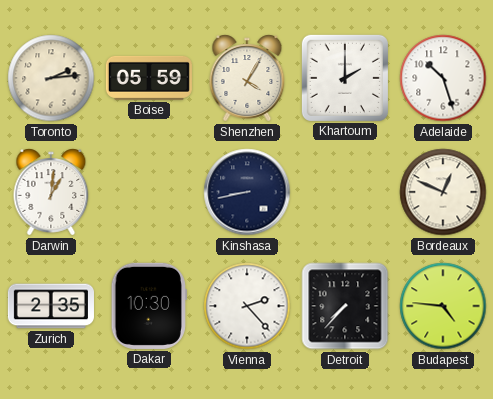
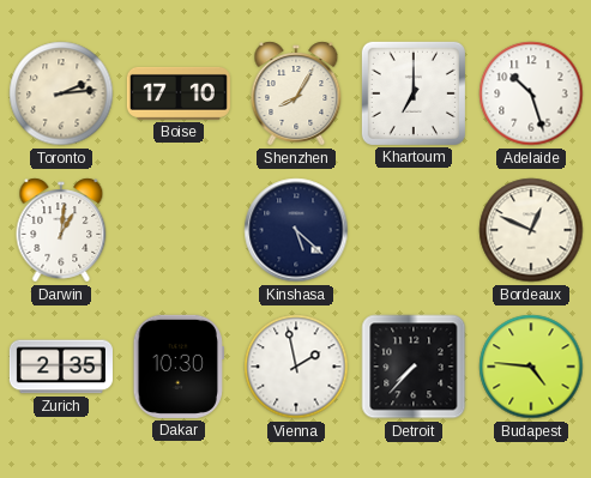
Boise: 05:59 -> 17:10 (179, 93)
Shenzhen: 4:05 -> 8:05 (296, 93)
Khartoum: 2:00 -> 7:00 (414, 93)
Kinshasa: 8:43 -> 5:22 (296, 230)
Vienna: 2:23 -> 1:58 (296, 367)
